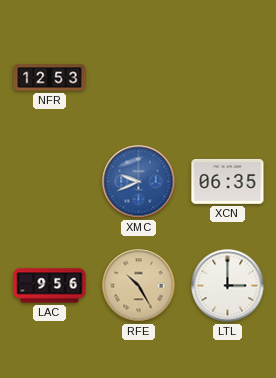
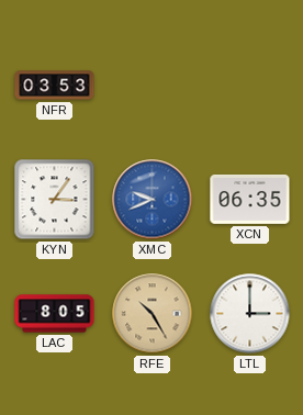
NFR: 12:53 -> 03:53 (55, 86)
KYN: none -> 3:06 (55, 200)
LAC: 9:56 -> 8:05 (55, 314)
